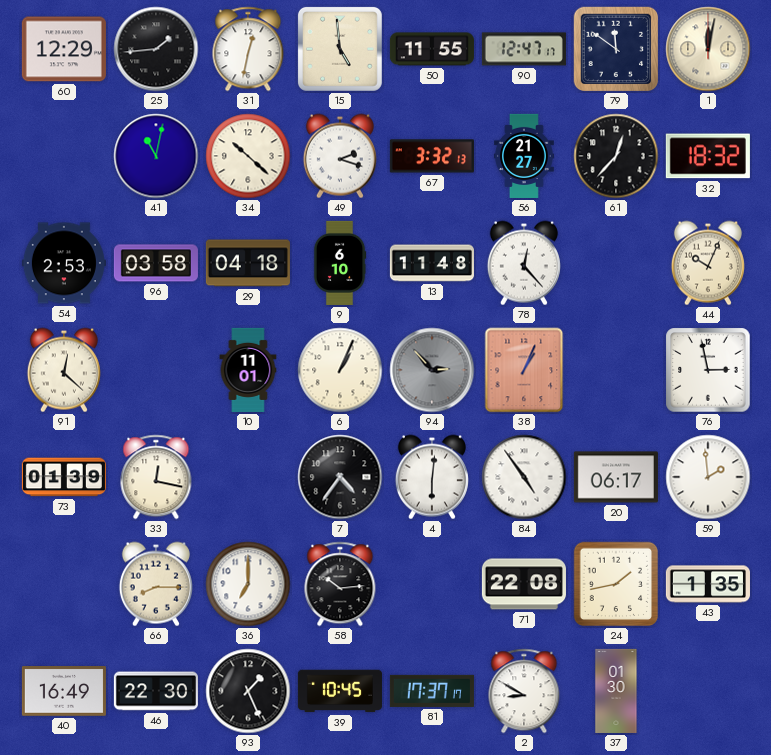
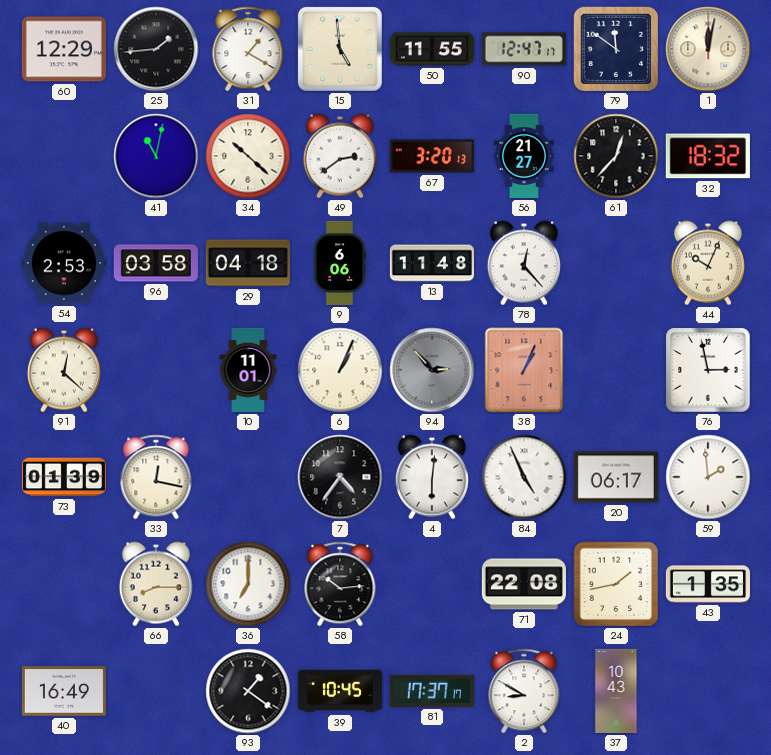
31: 12:32 -> 1:20 (248, 49)
49: 2:18 -> 2:39 (340, 156)
67: 3:32 -> 3:20 (432, 156)
9: 6:10 -> 6:06 (340, 263)
84: 4:54 -> 4:56 (524, 477)
46: 22:30 -> none (156, 691)
93: 1:26 -> 1:21 (248, 691)
37: 01:30 -> 10:43 (616, 691)
